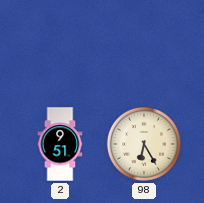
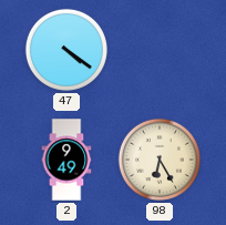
47: none -> 4:21 (66, 50)
2: 9:51 -> 9:49 (66, 160)
